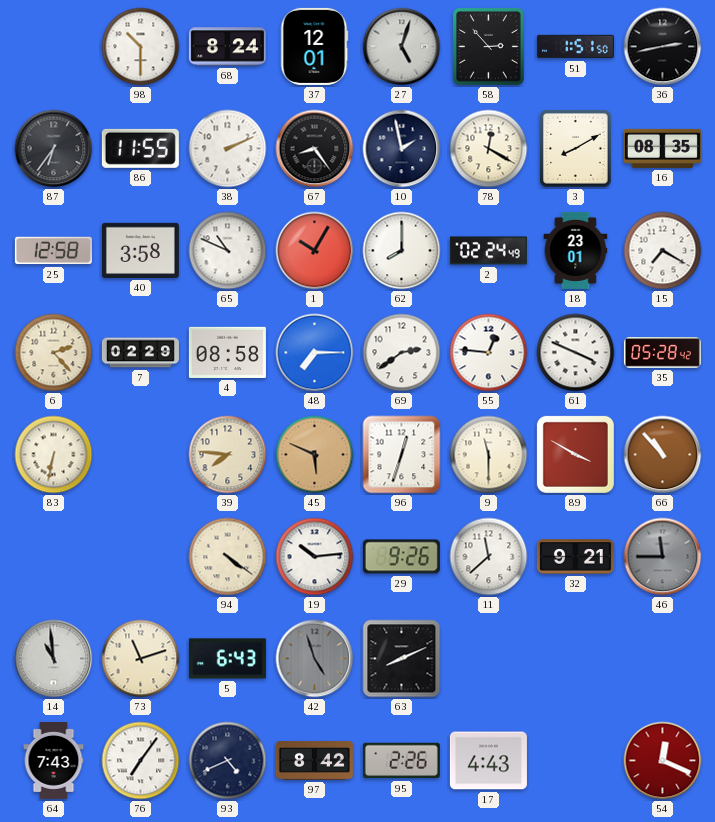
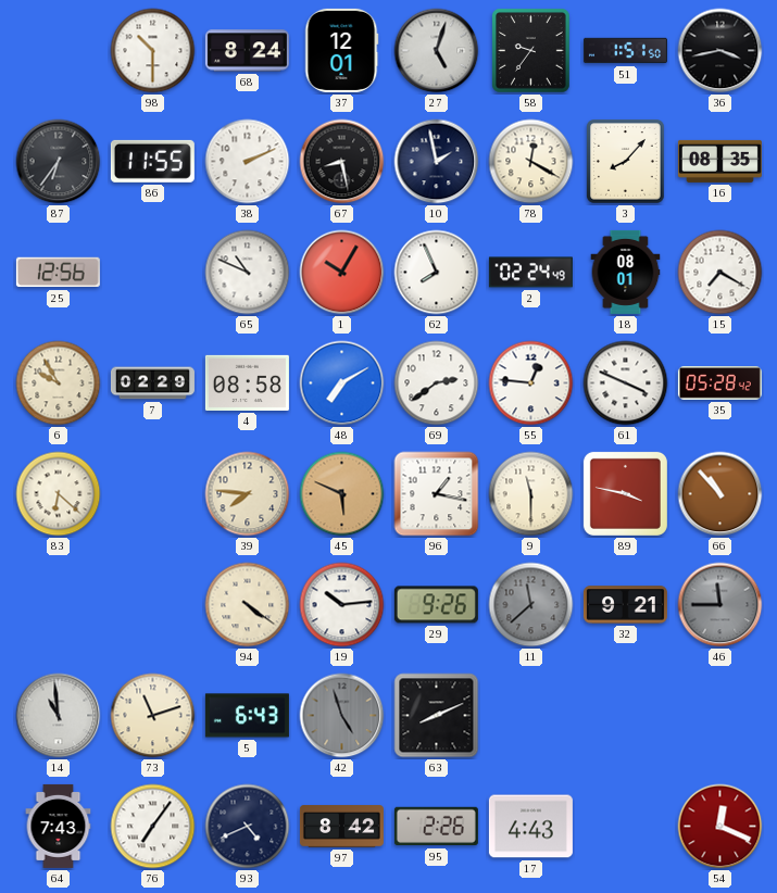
58: 2:53 -> 9:36 (531, 51)
36: 2:43 -> 3:43 (720, 51)
67: 8:24 -> 8:28 (342, 162)
3: 8:10 -> 8:07 (626, 162)
25: 12:58 -> 12:56 (58, 273)
40: 3:58 -> none (140, 250)
62: 8:00 -> 7:56 (437, 273)
18: 23:01 -> 08:01 (626, 272)
6: 2:23 -> 9:55 (59, 383)
48: 7:15 -> 7:10 (342, 383)
83: 6:32 -> 6:22 (59, 494)
96: 12:33 -> 1:17 (437, 494)
89: 3:50 -> 3:47 (625, 493)
11 dial: white -> grey (531, 605)
